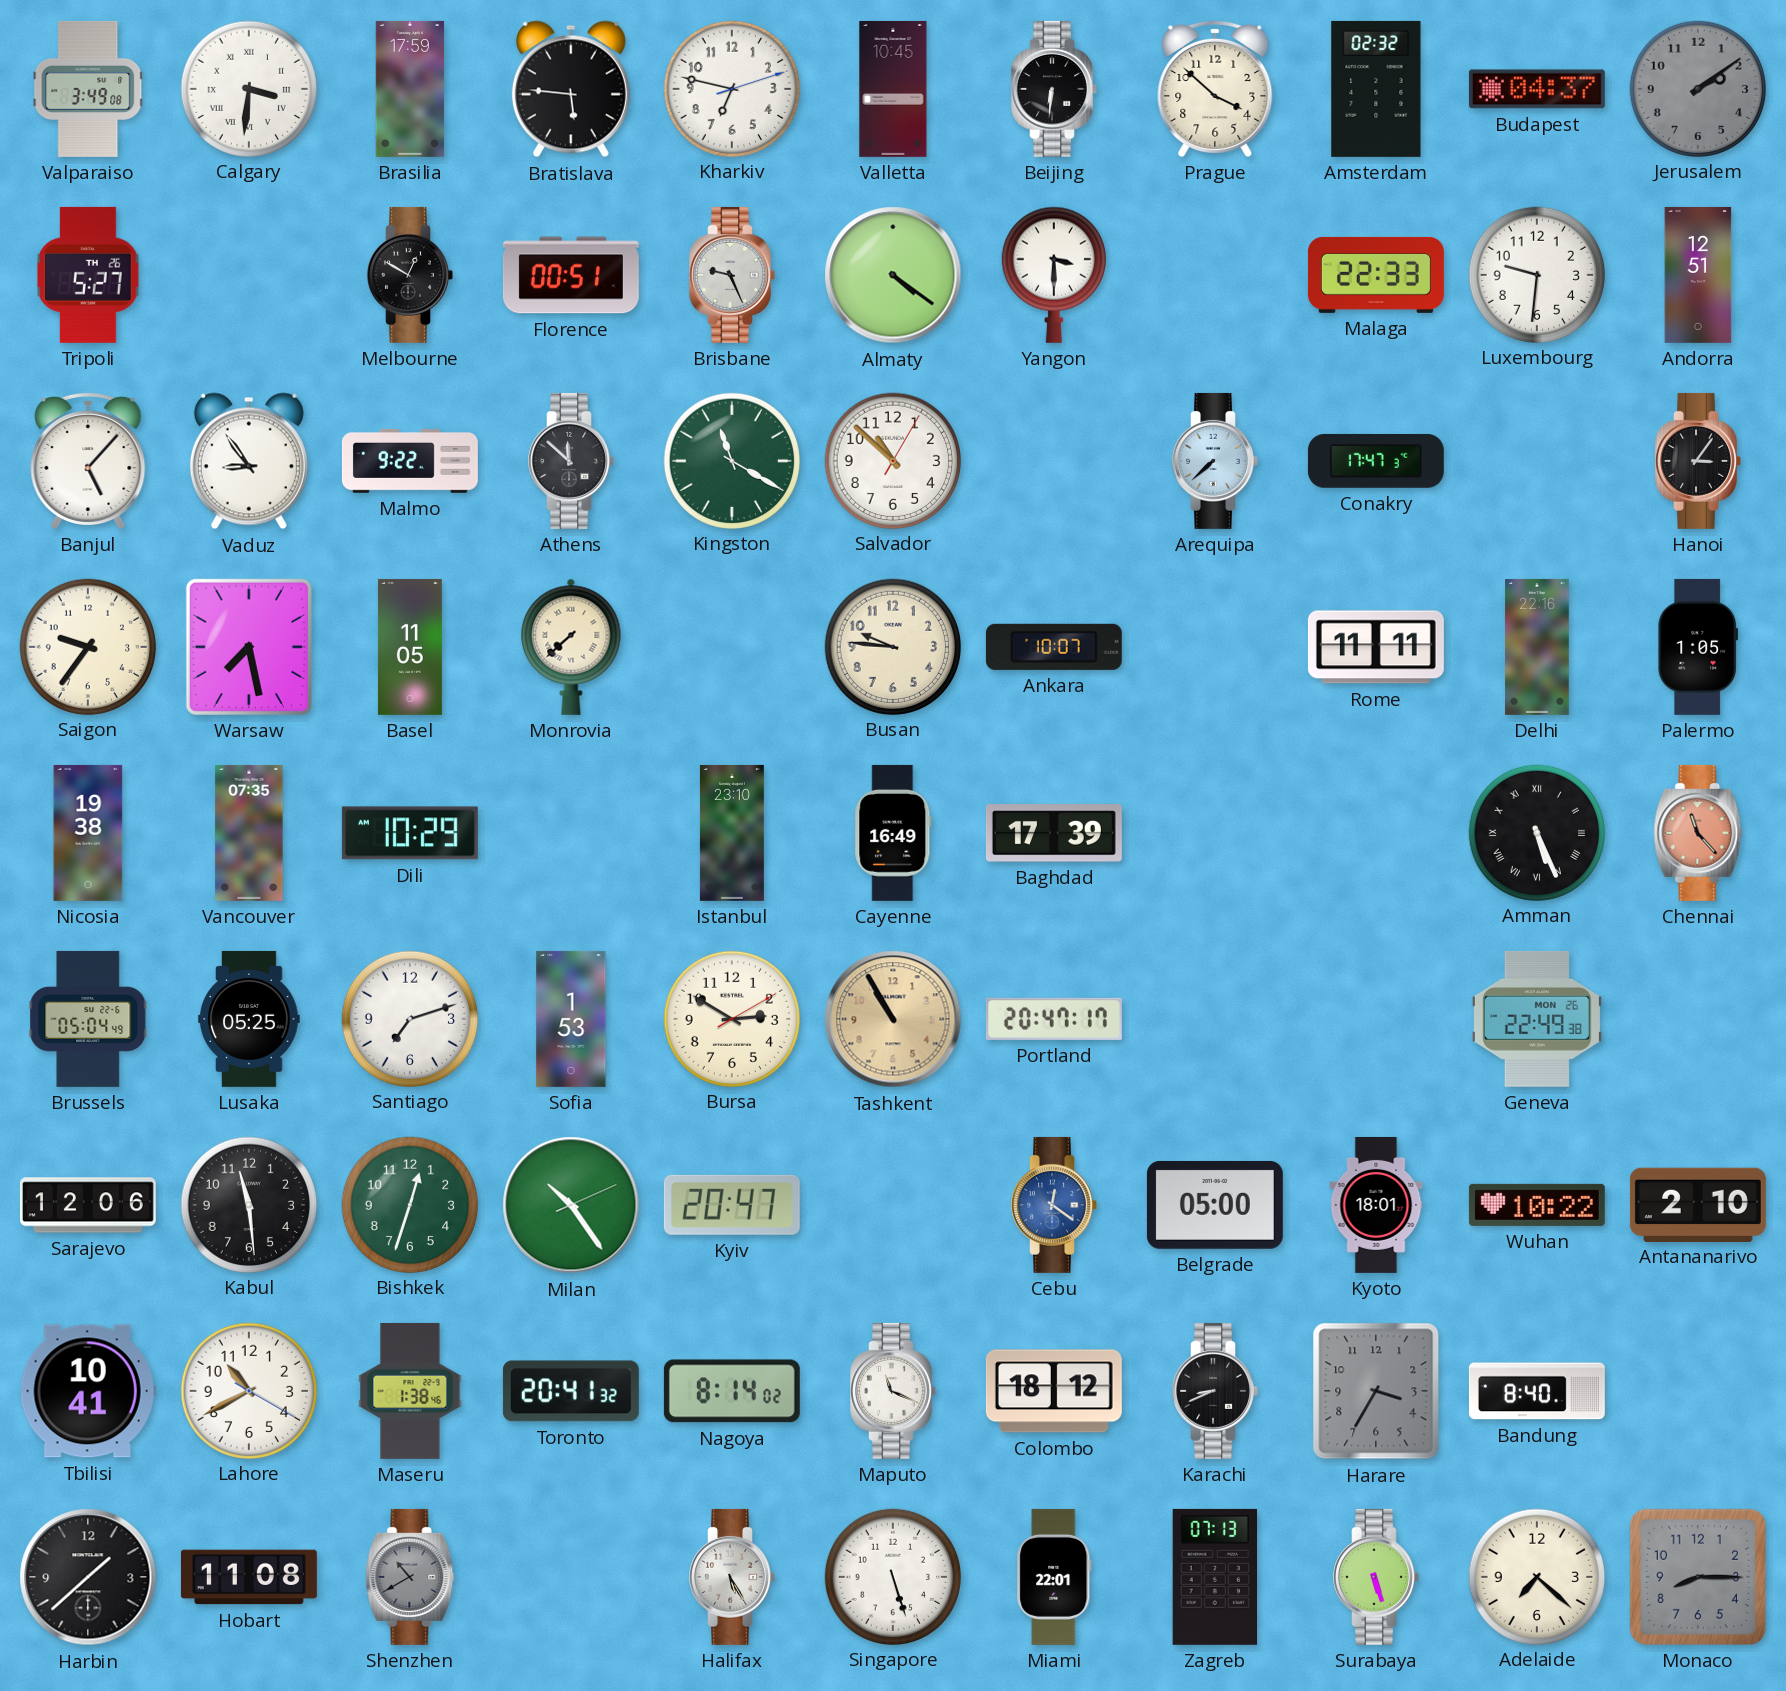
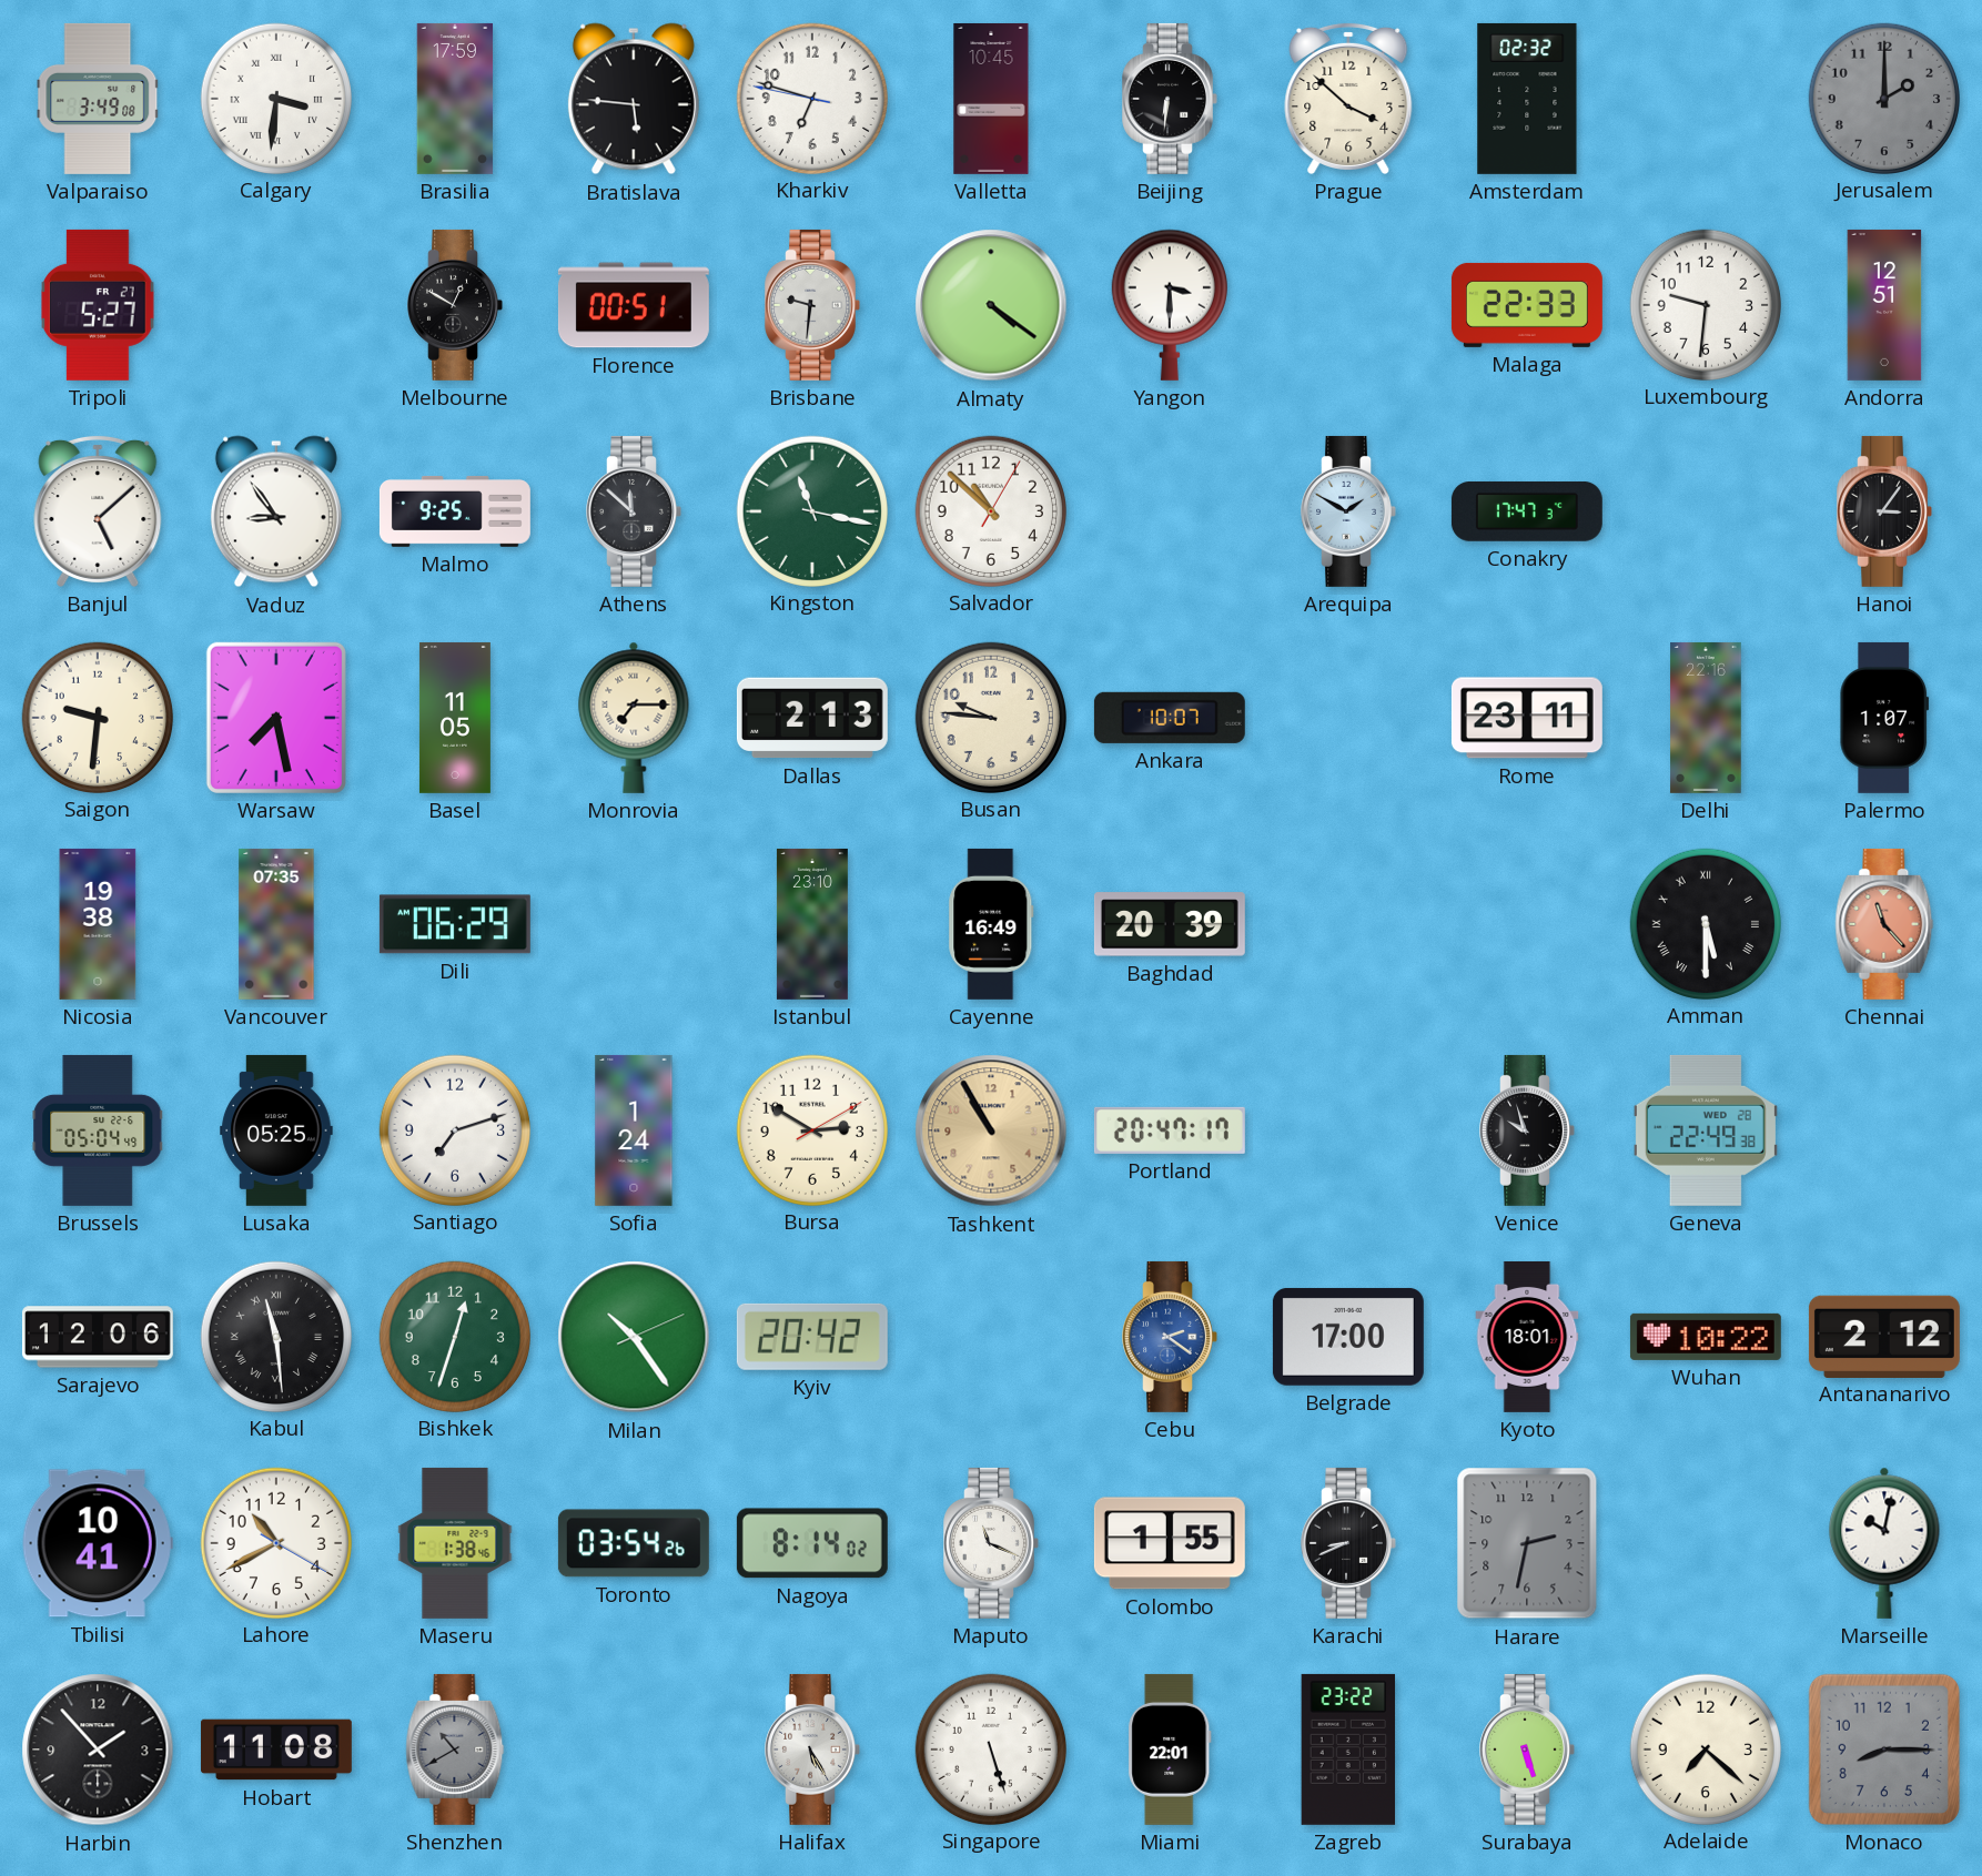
Kharkiv: 6:47:12 -> 6:47:47 (811, 98)
Budapest: 04:37 -> none (1537, 89)
Jerusalem: 2:09 -> 2:00 (1883, 98)
Tripoli date: TH 26 -> FR 27 (98, 305)
Brisbane: 9:26 -> 9:31 (812, 305)
Banjul: 5:07 -> 5:08 (98, 510)
Malmo: 9:22 -> 9:25 (455, 511)
Kingston: 11:20 -> 11:17 (811, 510)
Arequipa: 7:38 -> 1:50 (1348, 511)
Saigon: 9:36 -> 9:31 (97, 717)
Monrovia: 7:38 -> 7:15 (634, 718)
Dallas: none -> 2:13 (812, 718)
Rome: 11:11 -> 23:11 (1527, 718)
Palermo: 1:05 -> 1:07 (1884, 718)
Dili: 10:29 -> 06:29 (455, 924)
Baghdad: 17:39 -> 20:39 (1170, 924)
Amman: 5:26 -> 5:30 (1705, 923)
Sofia: 1:53 -> 1:24 (634, 1130)
Venice: none -> 9:57 (1527, 1130)
Geneva date: MON 26 -> WED 28 (1706, 1130)
Kabul numerals: Arabic -> Roman (275, 1336)
Kyiv: 20:47 -> 20:42 (812, 1337)
Cebu: 12:21 -> 2:21 (1170, 1337)
Belgrade: 05:00 -> 17:00 (1348, 1337)
Antananarivo: 2:10 -> 2:12 (1884, 1336)
Toronto: 20:41 -> 03:54 (634, 1543)
Colombo: 18:12 -> 1:55 (1170, 1543)
Harare: 3:35 -> 2:32 (1527, 1543)
Bandung: 8:40 -> none (1537, 1391)
Marseille: none -> 10:02 (1884, 1543)
Harbin: 1:38 -> 1:53 (98, 1750)
Zagreb: 07:13 -> 23:22 (1348, 1750)
